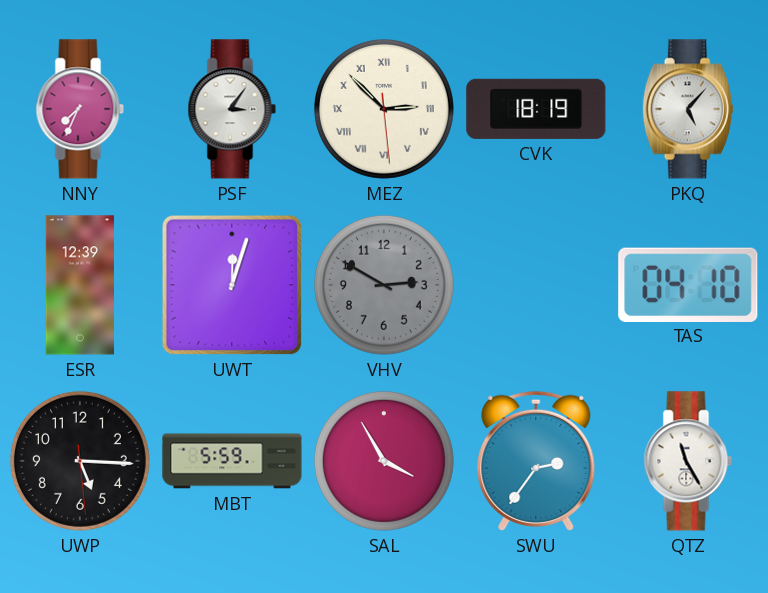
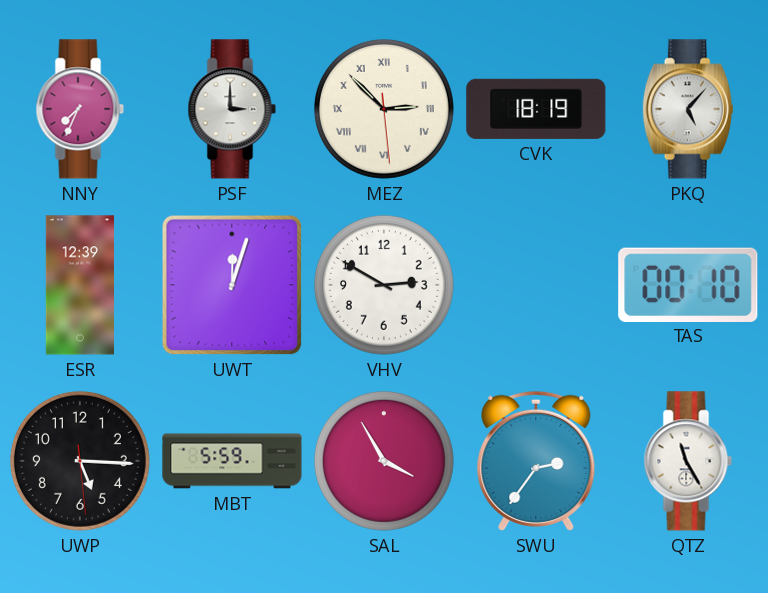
PSF: 3:06 -> 3:00 (232, 109)
VHV dial: grey -> white (384, 285)
TAS: 04:10 -> 00:10 (688, 284)
